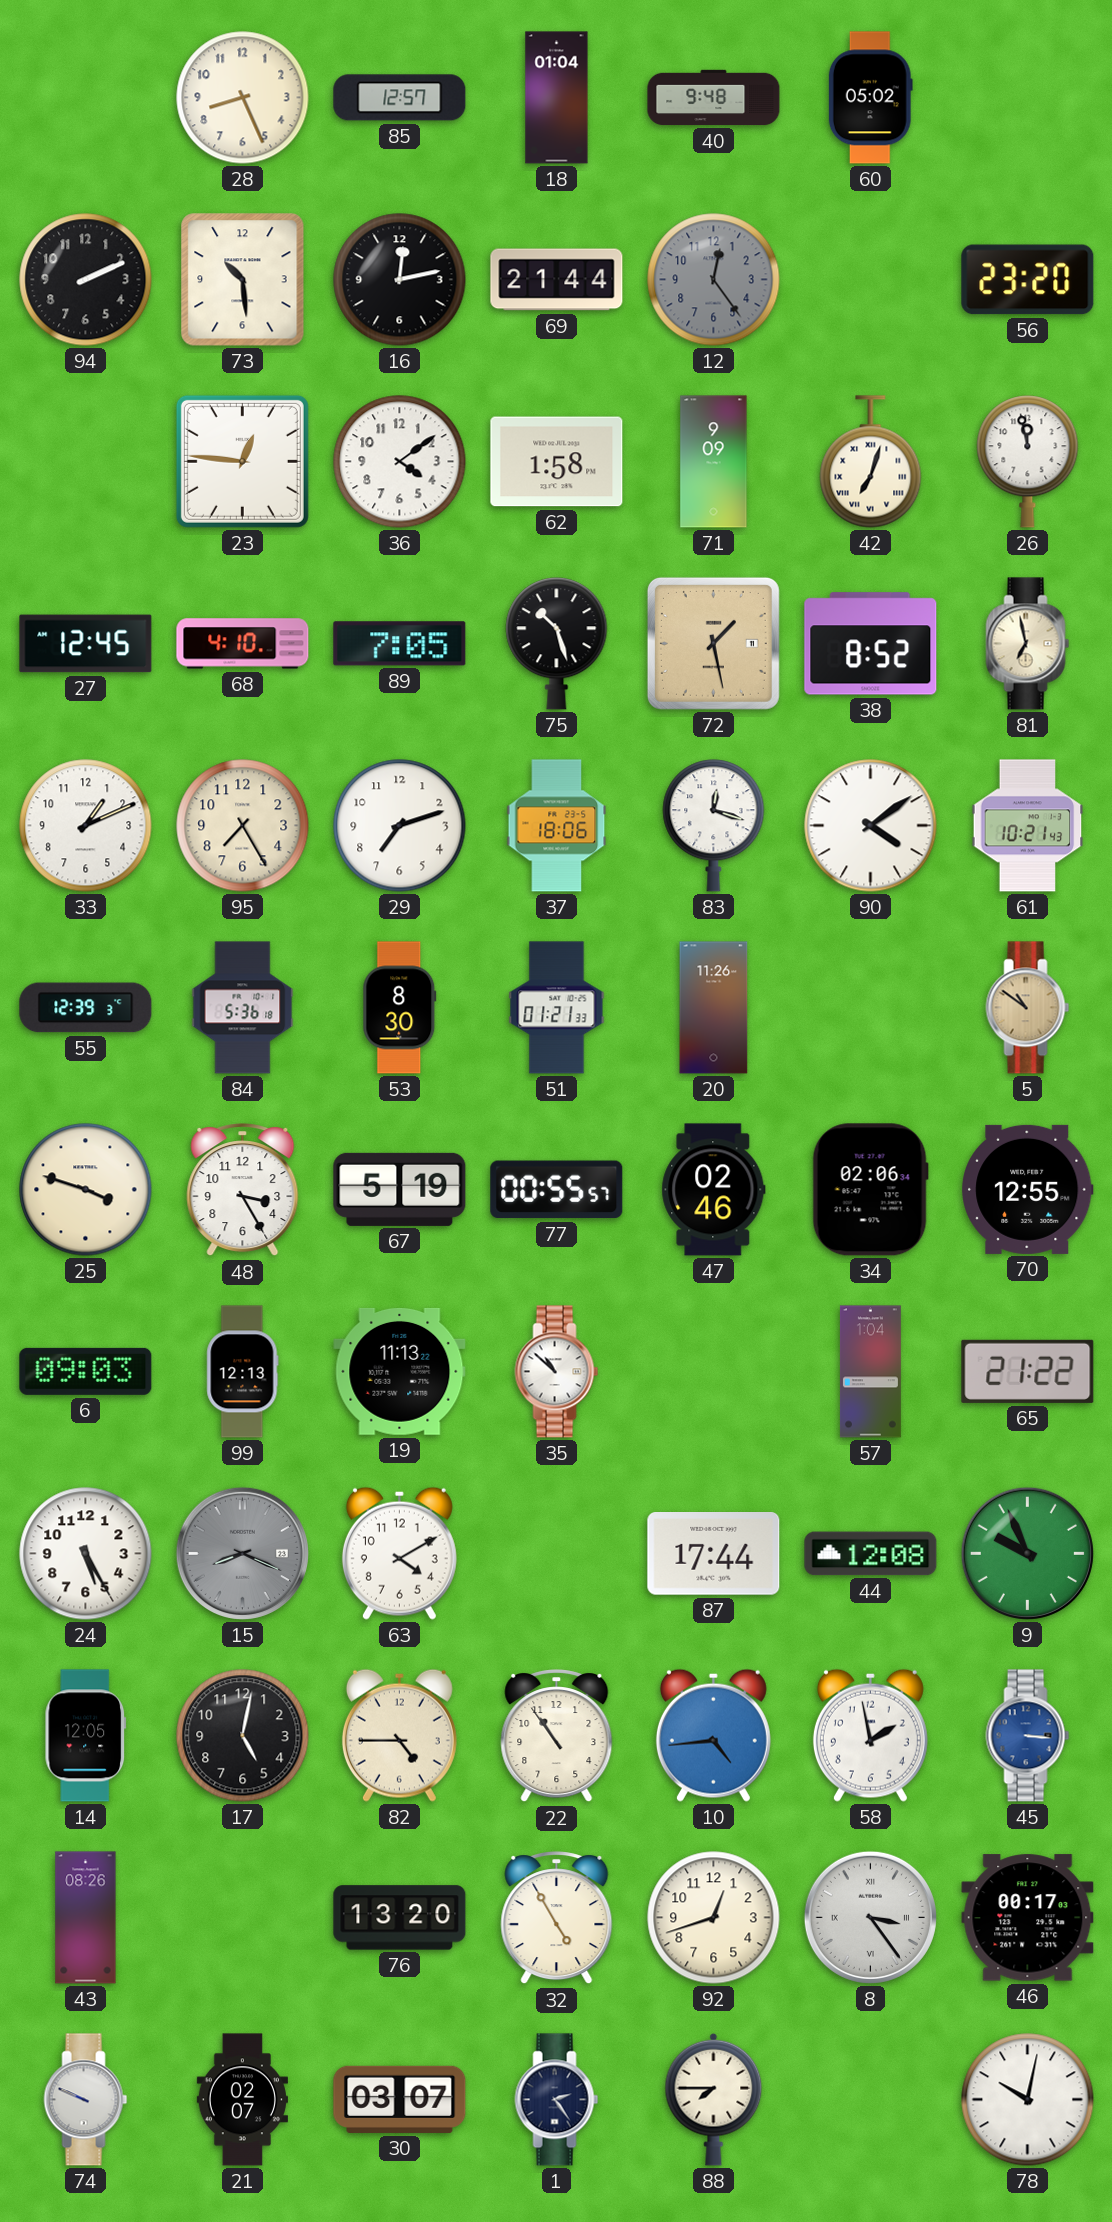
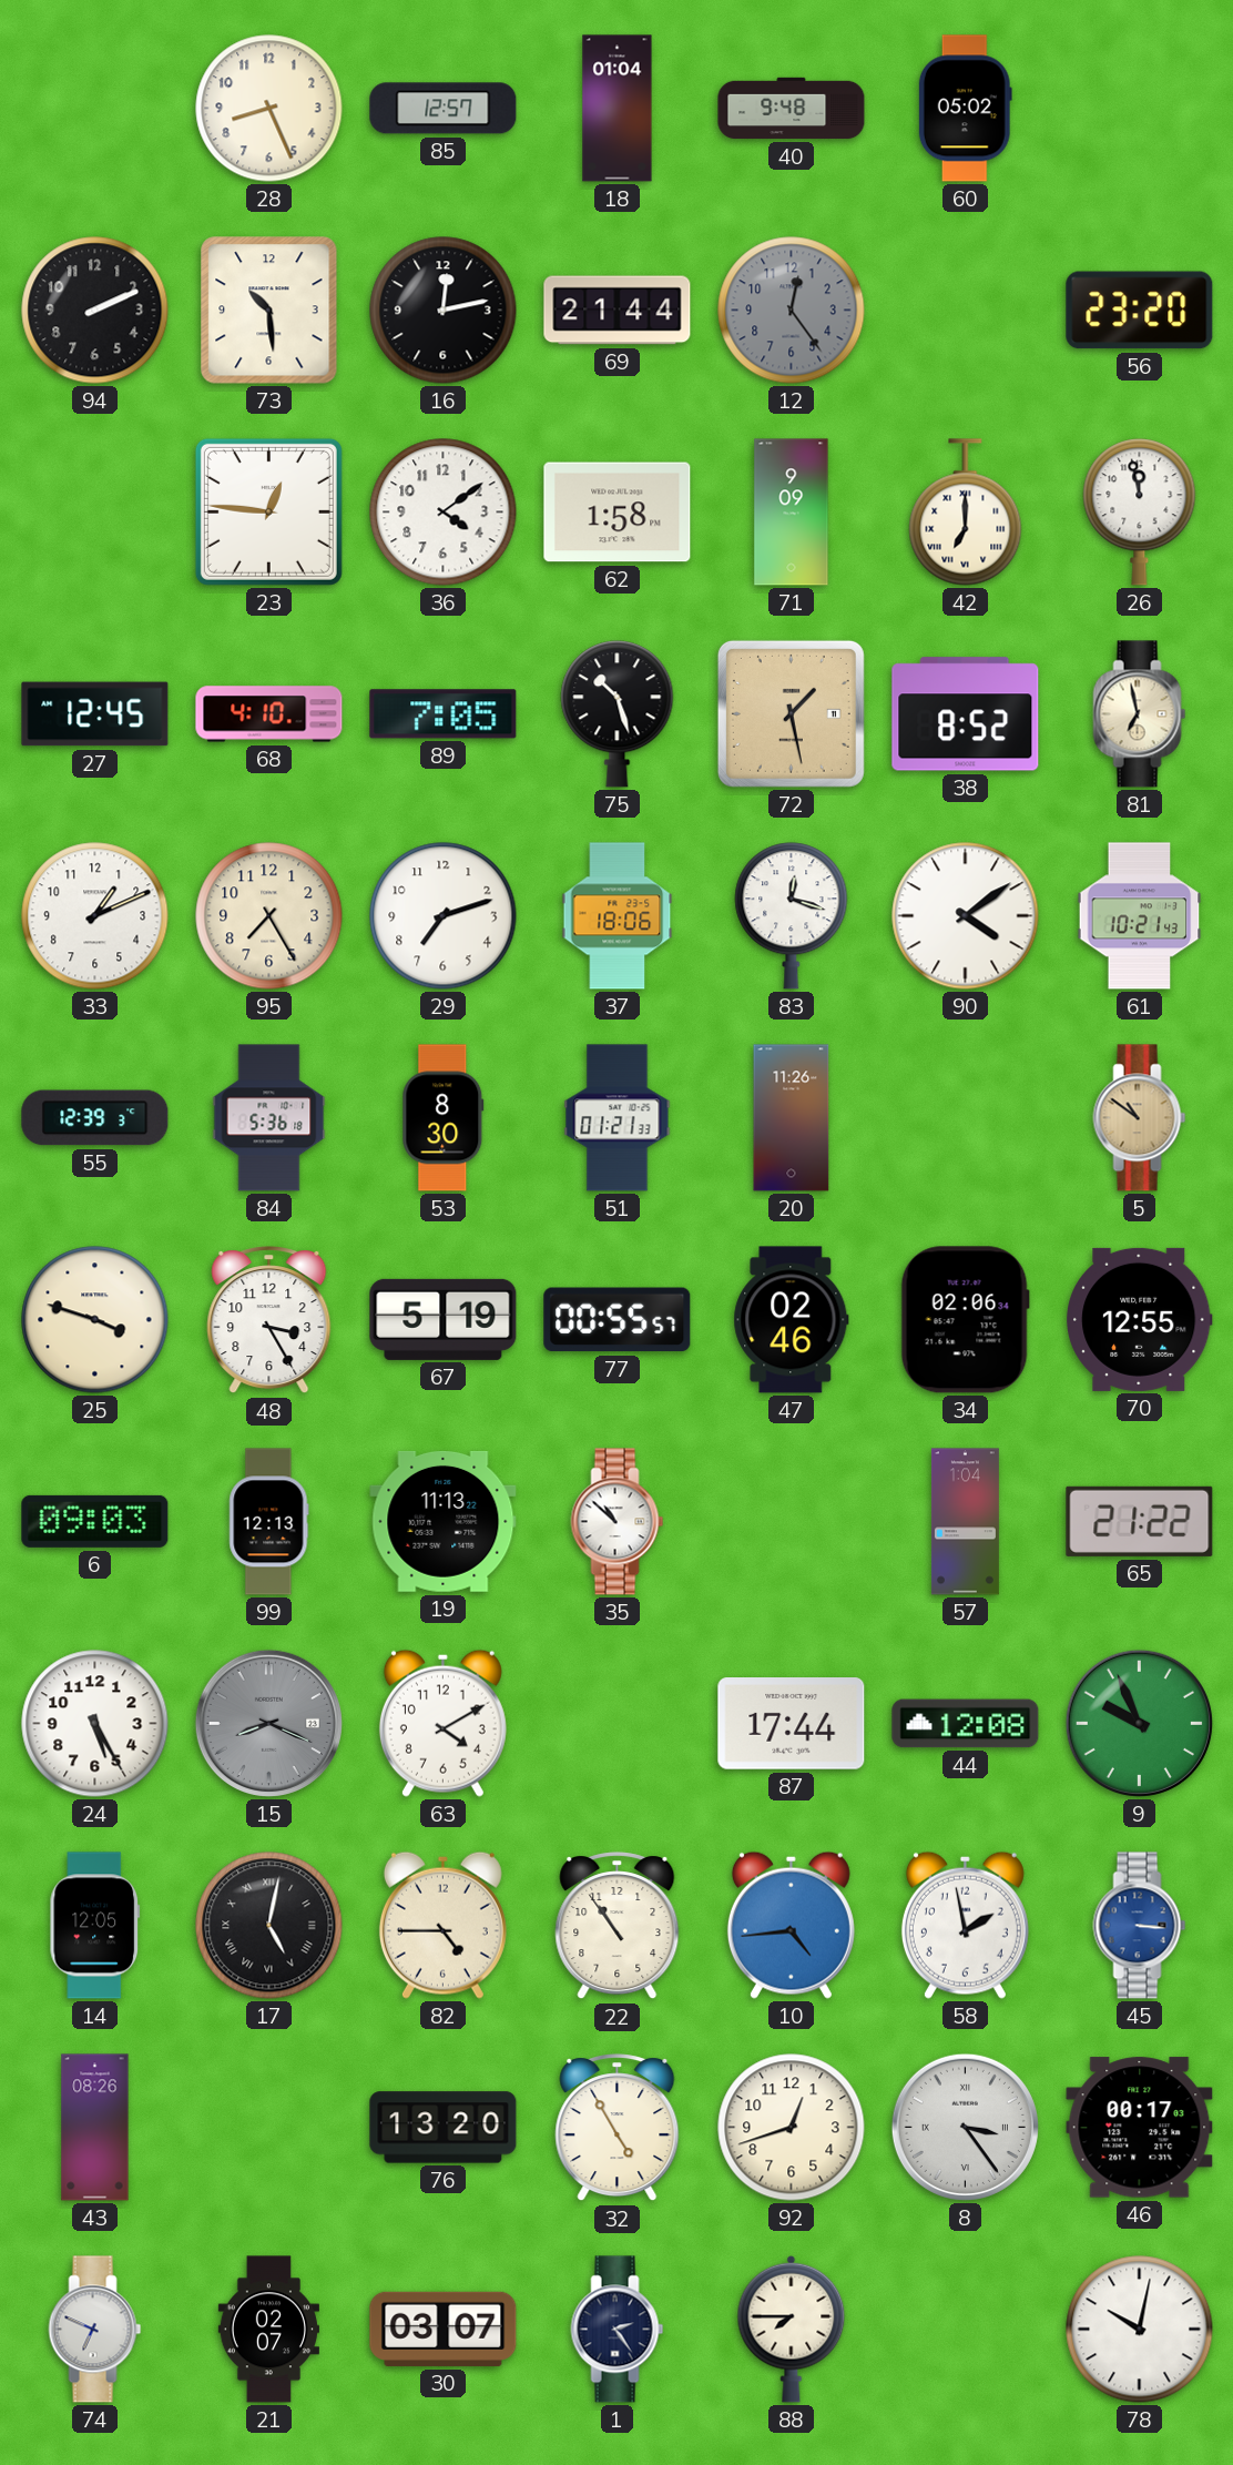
42: 7:03 -> 7:00 (966, 513)
17 numerals: Arabic -> Roman (269, 1926)
74: 9:49 -> 6:49 (95, 2330)
